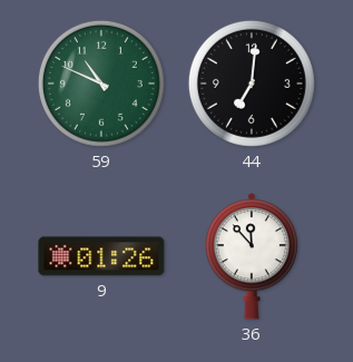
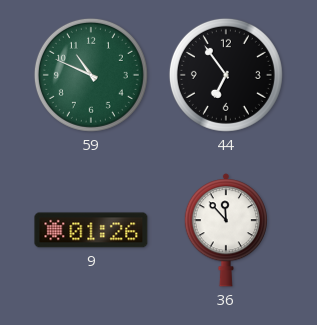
44: 7:01 -> 6:54 (226, 75)
